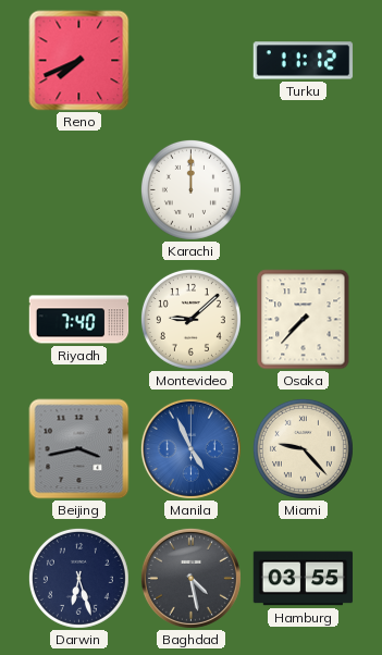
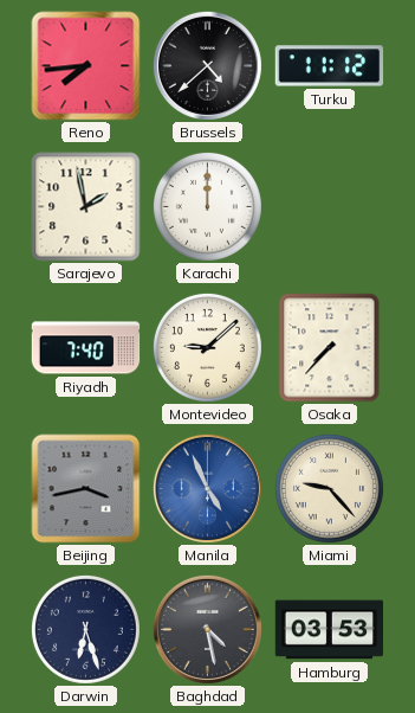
Reno: 7:41 -> 7:44 (86, 66)
Brussels: none -> 4:38 (207, 65)
Sarajevo: none -> 1:58 (86, 207)
Hamburg: 03:55 -> 03:53 (330, 630)
